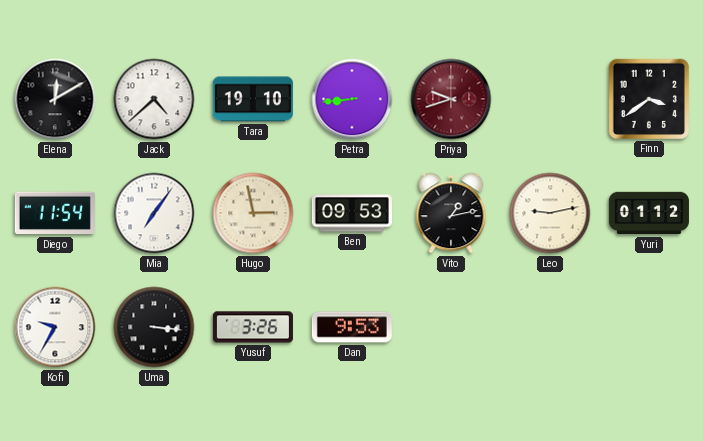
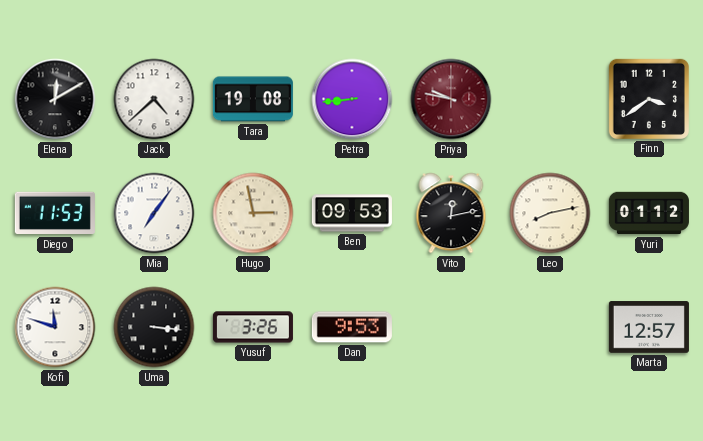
Tara: 19:10 -> 19:08 (253, 99)
Priya: 9:42 -> 9:47 (451, 99)
Diego: 11:54 -> 11:53 (55, 213)
Vito: 1:13 -> 12:13 (451, 213)
Leo: 9:13 -> 8:13 (550, 213)
Kofi: 9:35 -> 11:48 (55, 327)
Marta: none -> 12:57 (649, 327)
